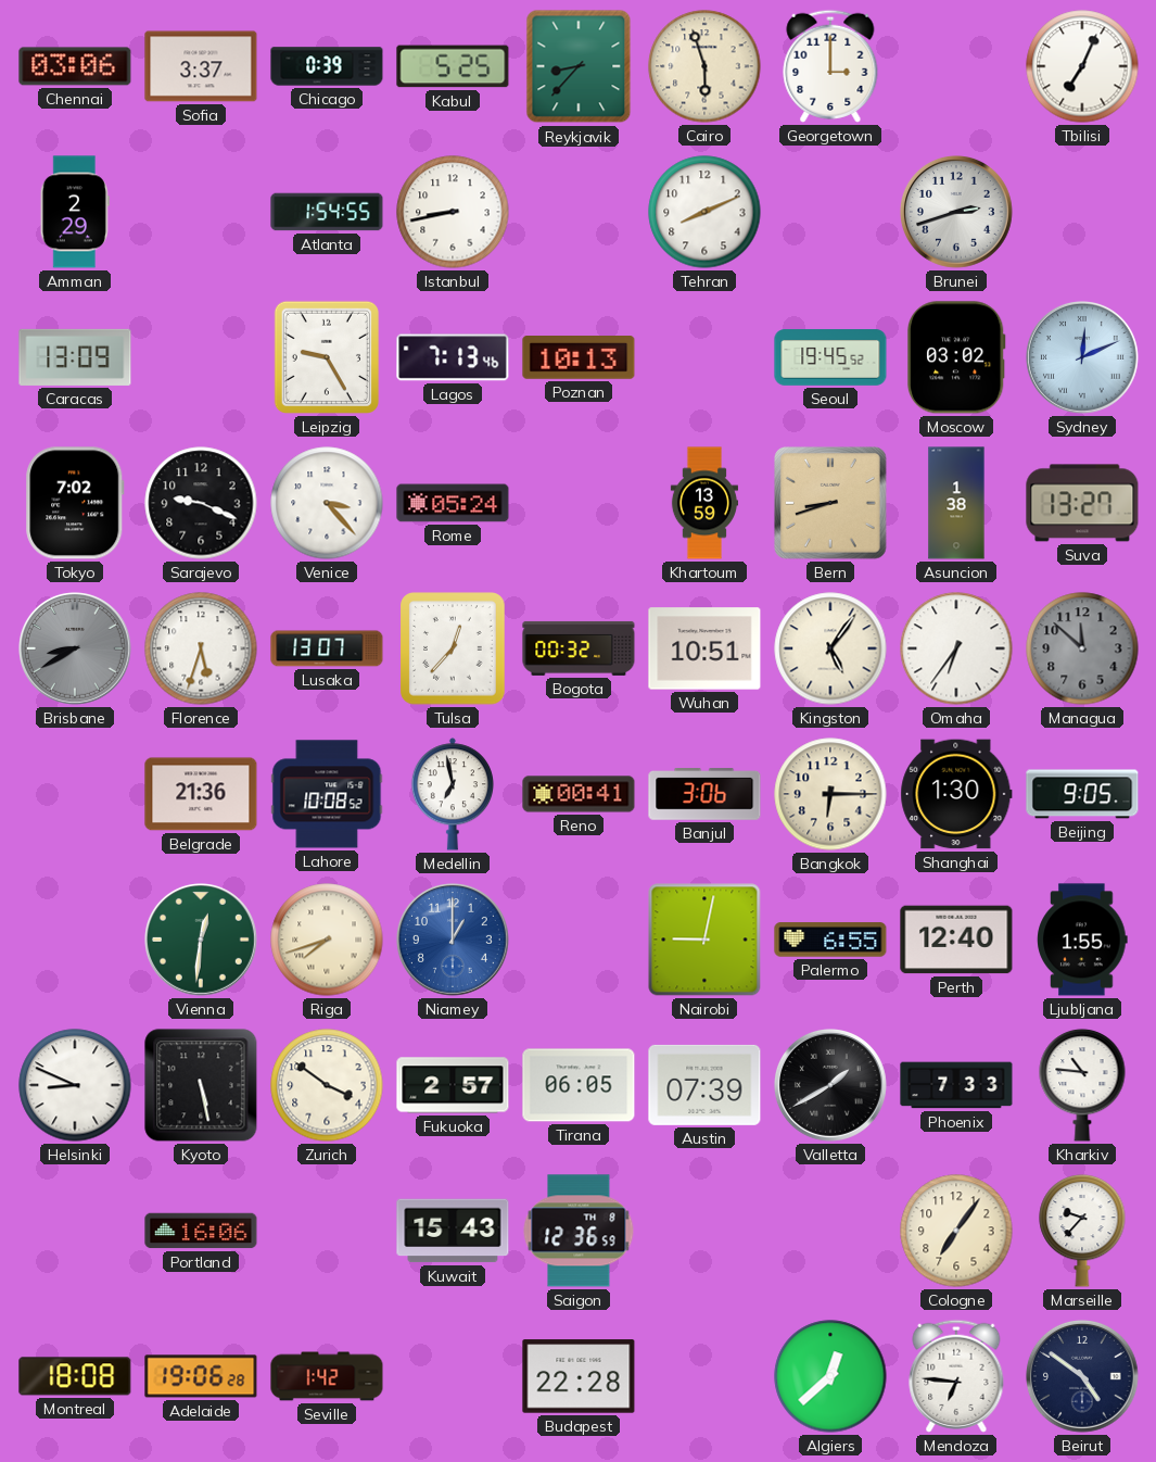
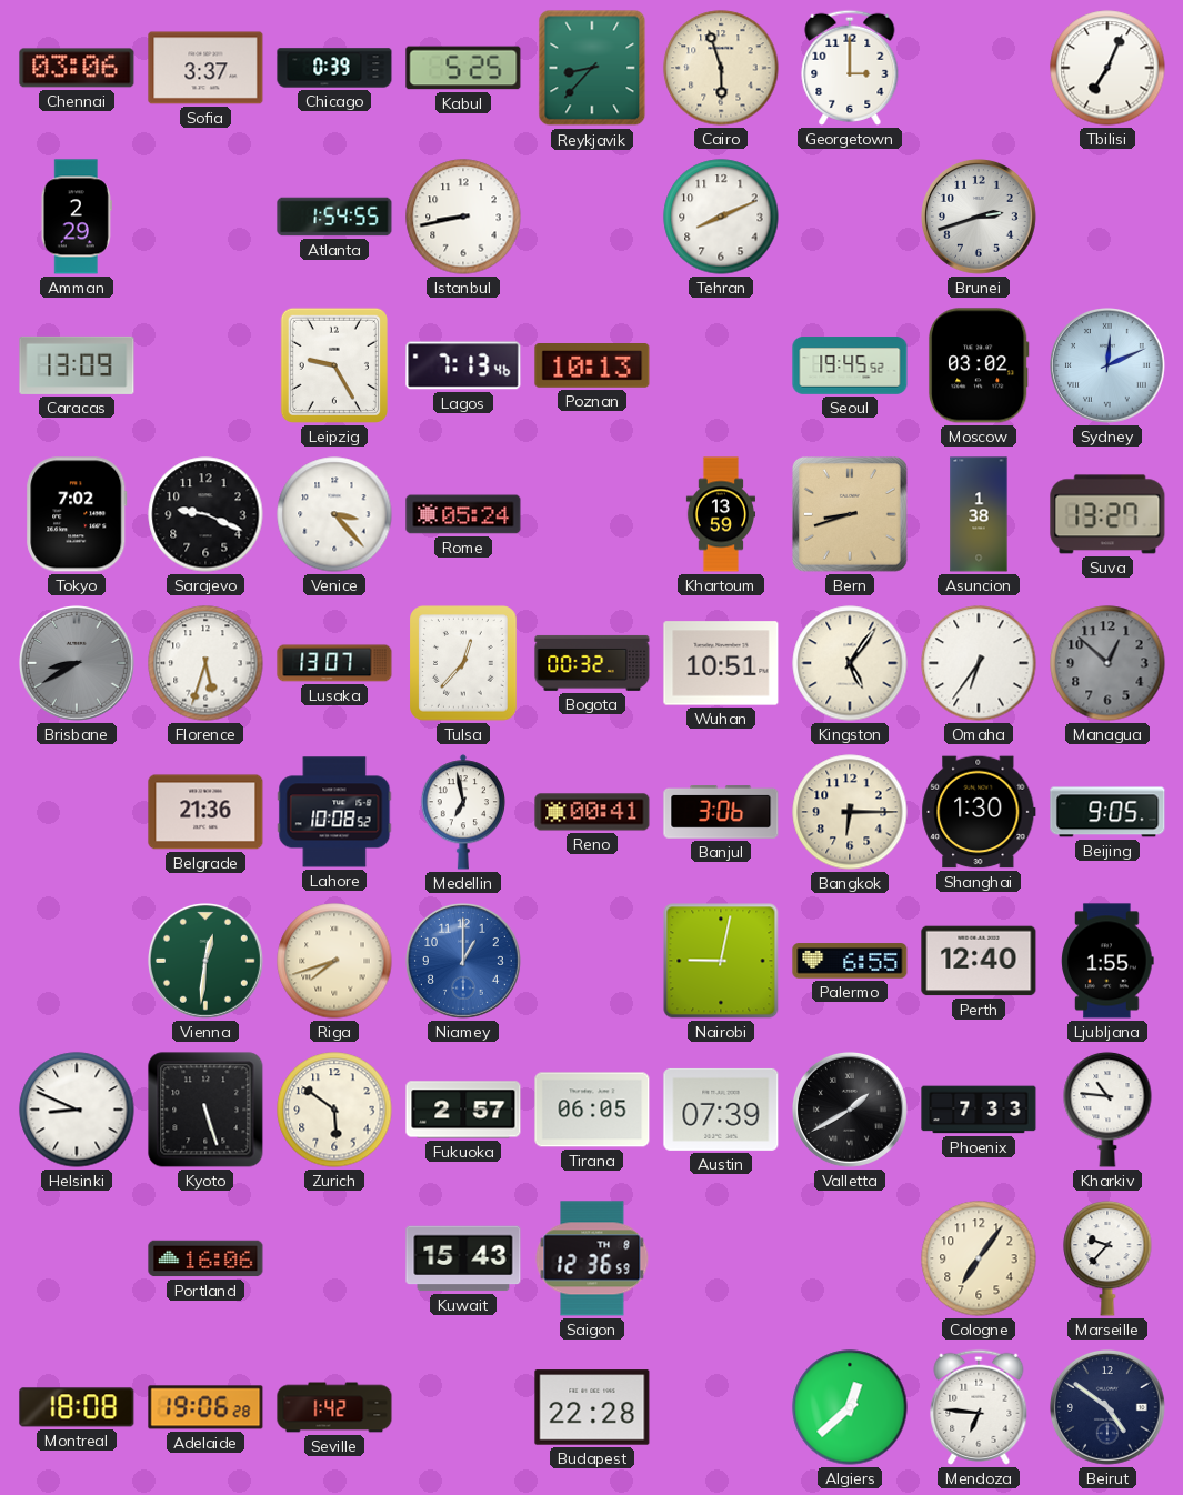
Managua: 11:52 -> 12:52 (1107, 663)
Kyoto: 5:28 -> 5:27 (205, 1110)
Zurich: 3:51 -> 5:51 (334, 1110)
